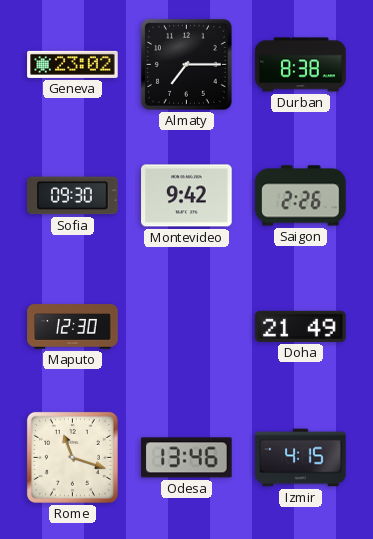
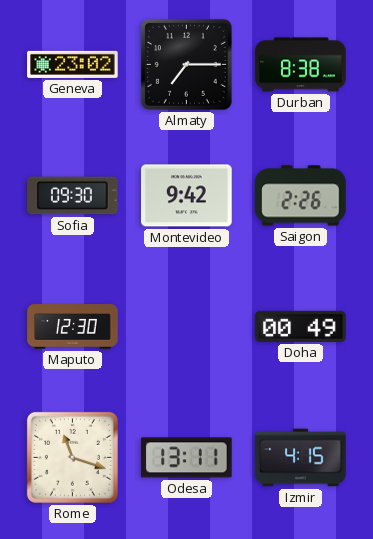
Doha: 21:49 -> 00:49 (301, 326)
Odesa: 13:46 -> 13:11 (187, 458)
